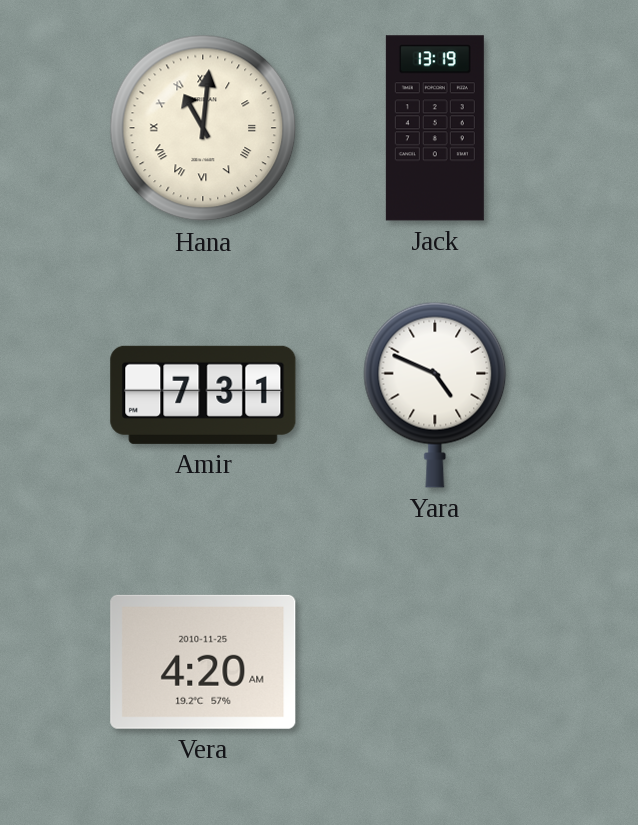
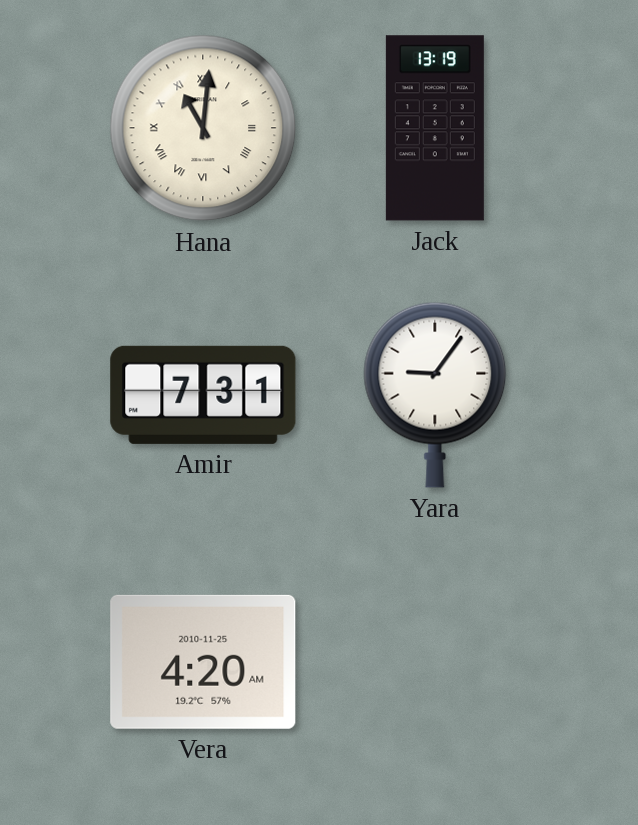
Yara: 4:49 -> 9:06 (435, 395)
